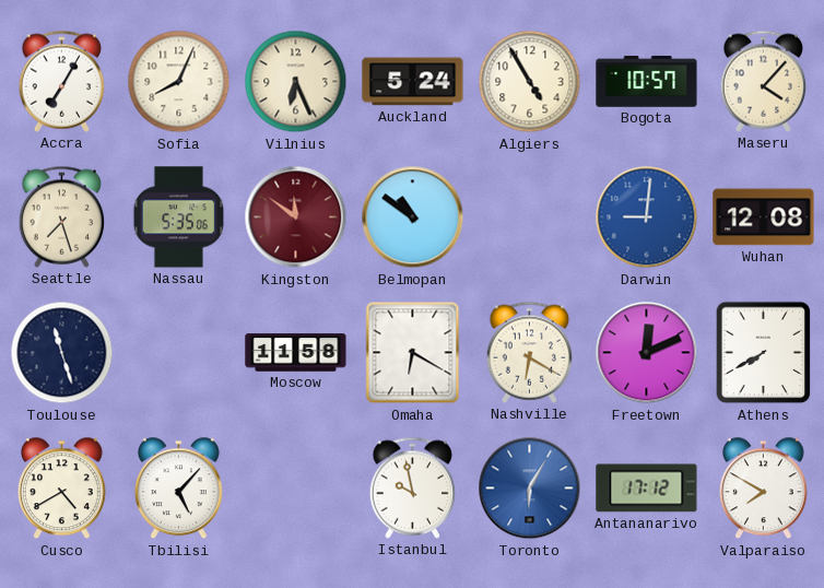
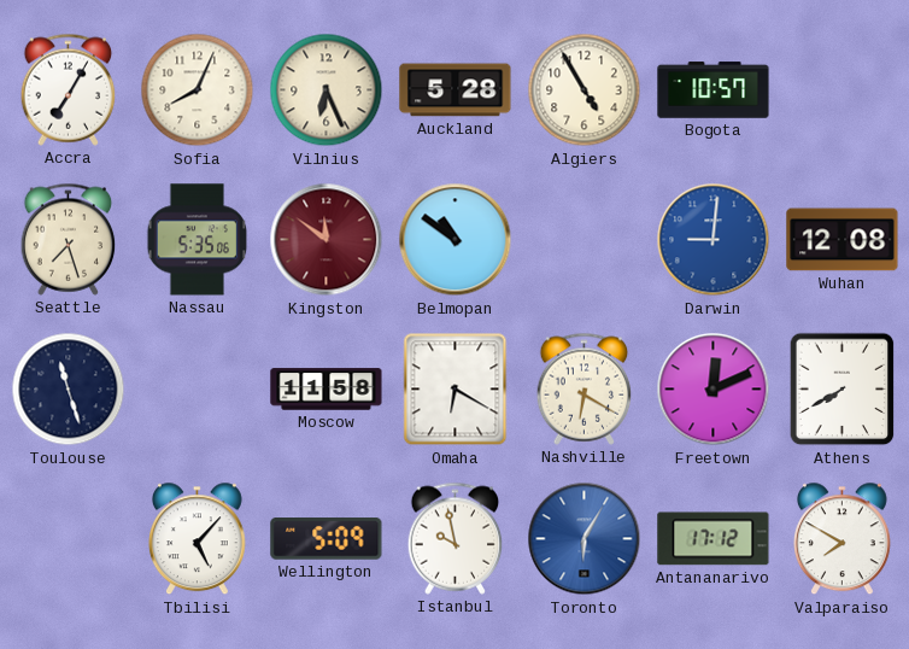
Auckland: 5:24 -> 5:28 (456, 90)
Maseru: 4:07 -> none (764, 81)
Cusco: 4:40 -> none (61, 489)
Wellington: none -> 5:09 (327, 539)
